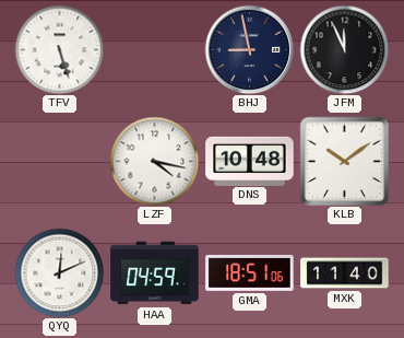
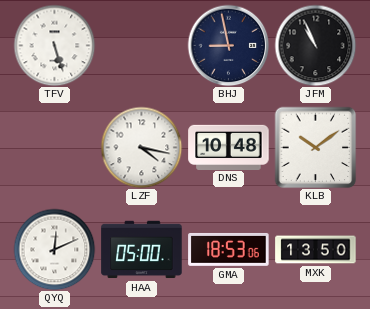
JFM: 11:56 -> 10:56 (315, 45)
HAA: 04:59 -> 05:00 (142, 250)
GMA: 18:51 -> 18:53 (229, 249)
MXK: 11:40 -> 13:50 (316, 250)
